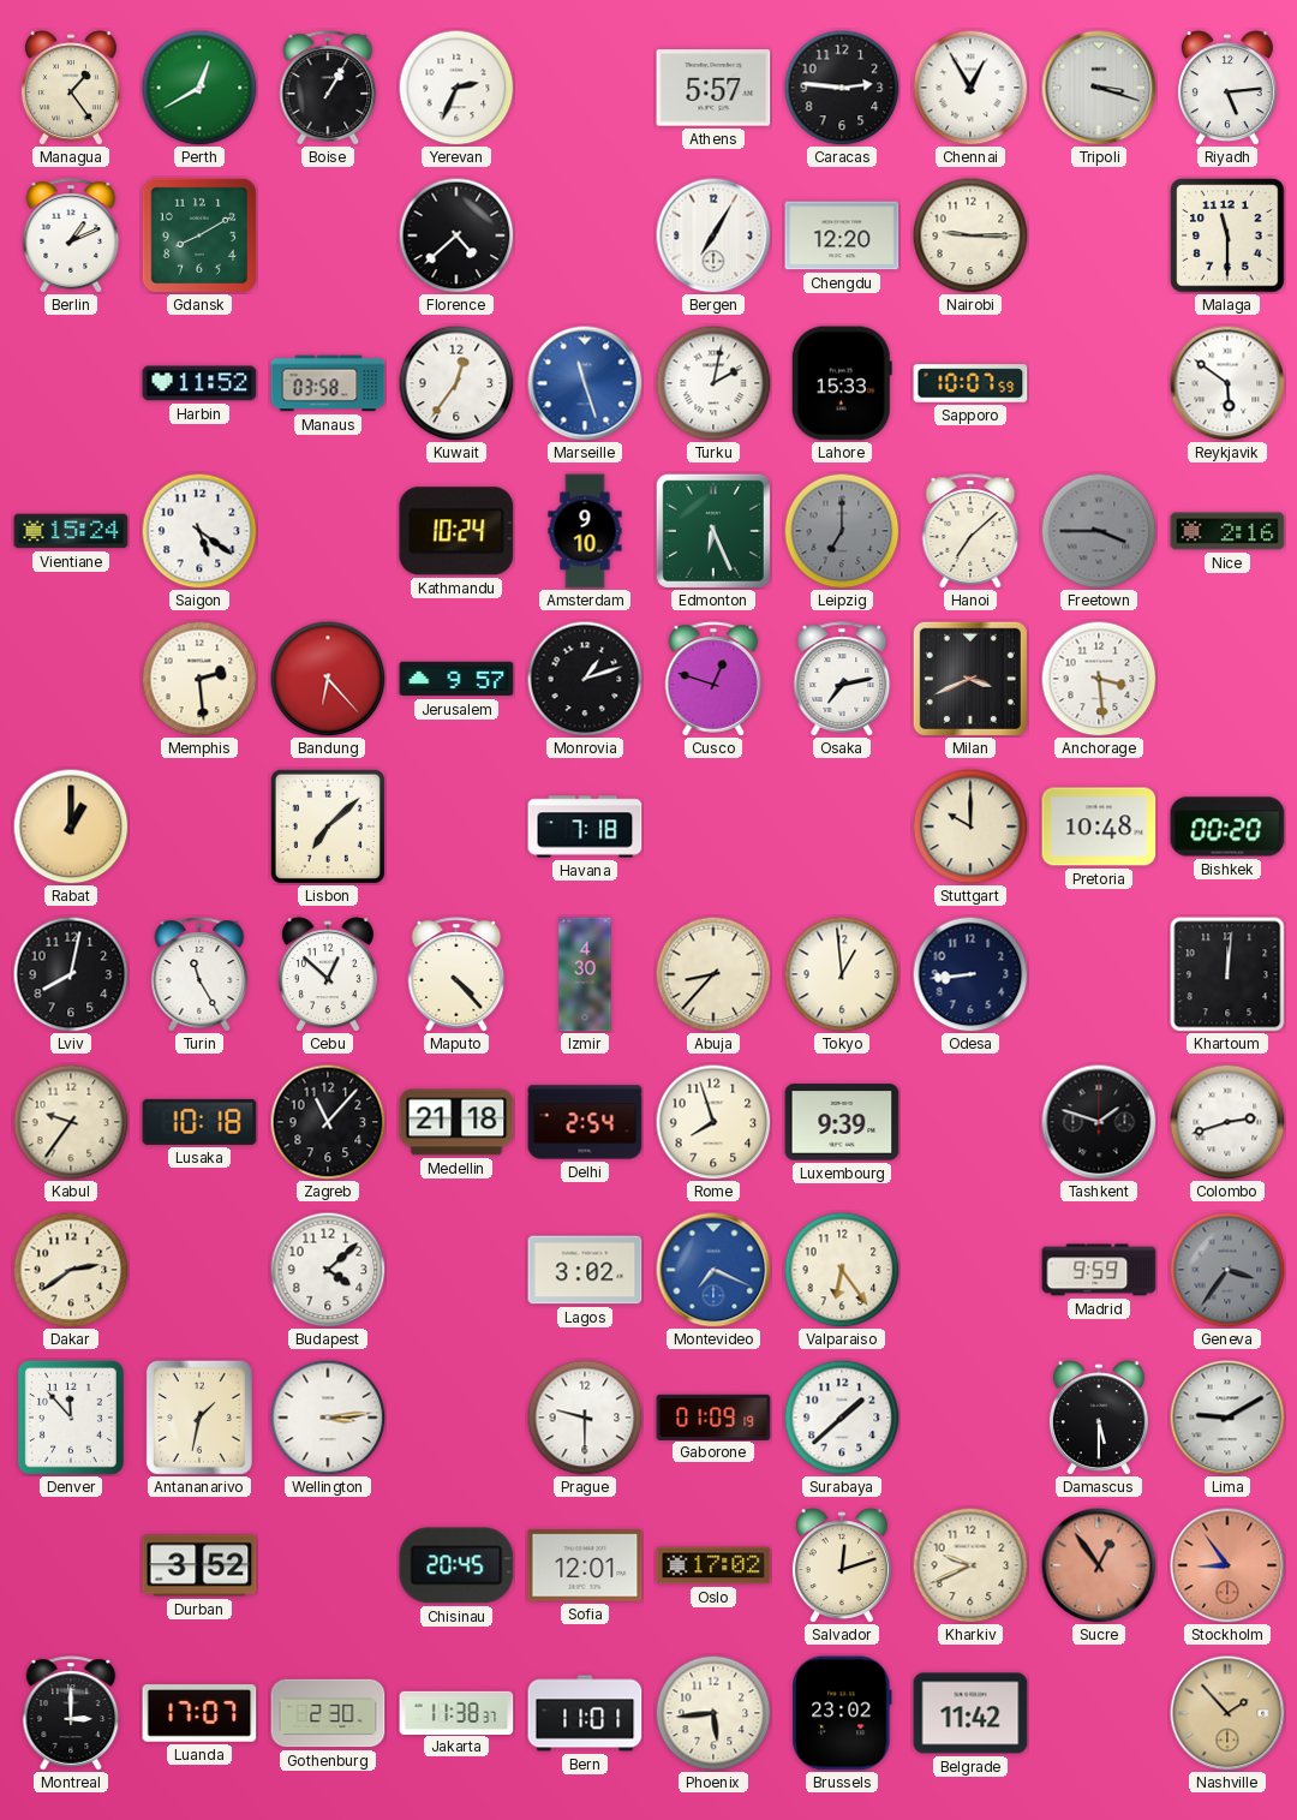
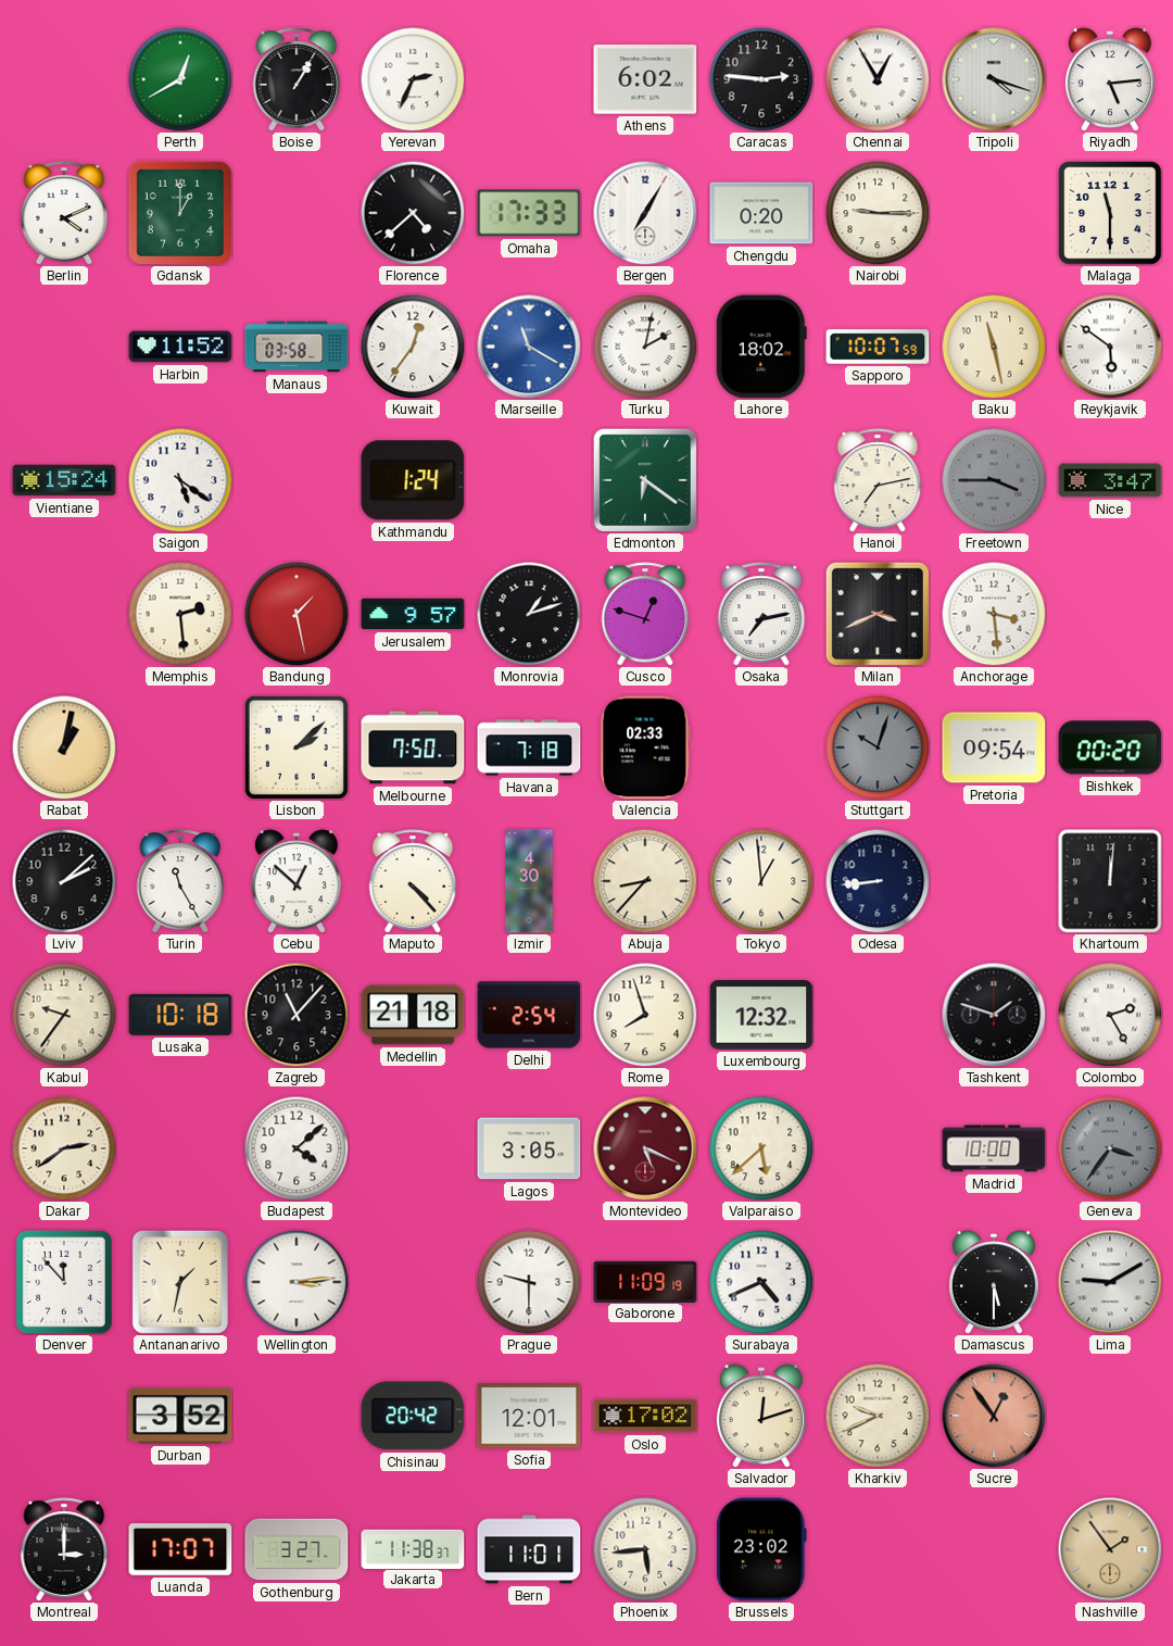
Managua: 1:24 -> none (71, 88)
Athens: 5:57 -> 6:02 (645, 79)
Tripoli: 3:18 -> 4:18 (994, 79)
Berlin: 1:11 -> 4:11 (64, 213)
Gdansk: 8:10 -> 1:00 (180, 213)
Omaha: none -> 17:33 (529, 213)
Chengdu: 12:20 -> 0:20 (761, 213)
Marseille: 11:27 -> 11:20 (529, 347)
Lahore: 15:33 -> 18:02 (761, 347)
Baku: none -> 11:28 (994, 347)
Kathmandu: 10:24 -> 1:24 (413, 480)
Amsterdam: 9:10 -> none (585, 531)
Edmonton: 6:26 -> 6:21 (645, 480)
Leipzig: 7:00 -> none (842, 531)
Hanoi: 7:08 -> 7:13 (878, 480)
Nice: 2:16 -> 3:47 (1110, 480)
Bandung: 6:23 -> 1:28 (297, 614)
Rabat: 1:00 -> 1:02 (64, 747)
Lisbon: 7:08 -> 2:08 (297, 747)
Melbourne: none -> 7:50 (413, 747)
Valencia: none -> 02:33 (645, 747)
Stuttgart: 10:00 -> 10:03 (878, 747)
Stuttgart dial: cream -> grey (878, 747)
Pretoria: 10:48 -> 09:54 (994, 747)
Lviv: 8:02 -> 2:08 (64, 881)
Luxembourg: 9:39 -> 12:32 (761, 1015)
Colombo: 2:42 -> 2:25 (1110, 1015)
Lagos: 3:02 -> 3:05 (529, 1148)
Montevideo: 7:19 -> 5:19 (645, 1148)
Montevideo dial: blue -> burgundy (645, 1148)
Valparaiso: 6:24 -> 5:38 (761, 1148)
Madrid: 9:59 -> 10:00 (994, 1148)
Gaborone: 01:09 -> 11:09 (645, 1281)
Surabaya: 1:38 -> 4:41 (761, 1282)
Chisinau: 20:45 -> 20:42 (413, 1416)
Stockholm: 8:54 -> none (1227, 1565)
Gothenburg: 2:30 -> 3:27 (297, 1549)
Belgrade: 11:42 -> none (970, 1713)
Nashville: 1:53 -> 1:54 (1110, 1549)
